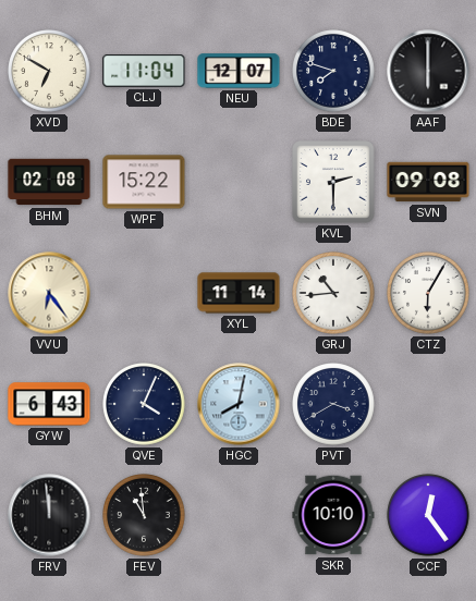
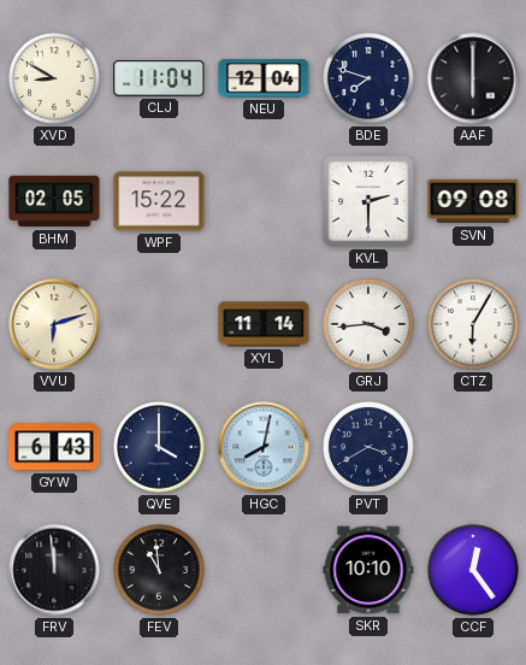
XVD: 6:50 -> 8:50 (54, 78)
NEU: 12:07 -> 12:04 (264, 78)
BHM: 02:08 -> 02:05 (54, 201)
VVU: 6:24 -> 6:12 (54, 324)
GRJ: 10:44 -> 3:44 (368, 324)
QVE: 4:04 -> 4:00 (159, 447)
